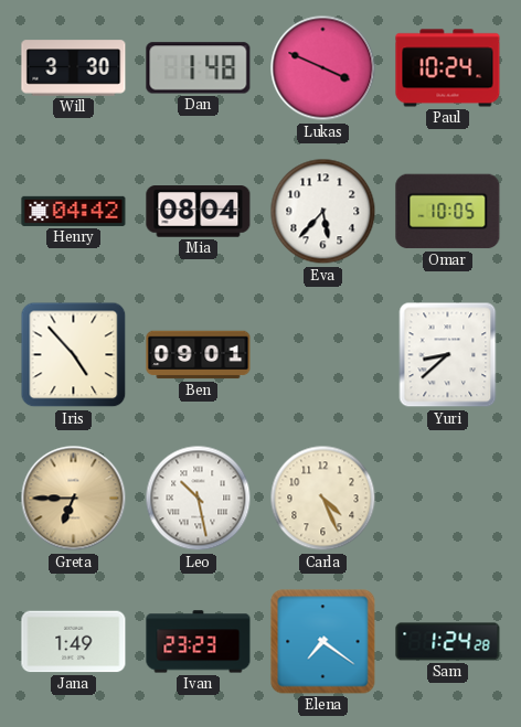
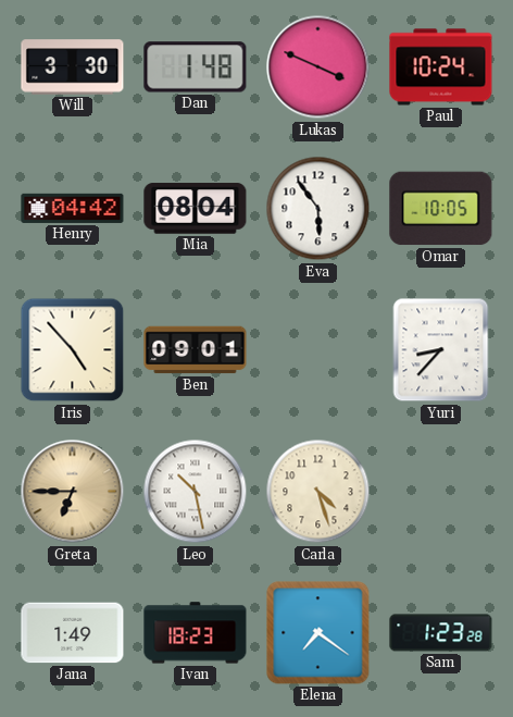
Eva: 5:37 -> 5:54 (318, 209)
Yuri: 8:38 -> 8:37 (441, 350)
Carla: 4:26 -> 4:27 (318, 492)
Ivan: 23:23 -> 18:23 (196, 633)
Sam: 1:24 -> 1:23 (441, 633)
